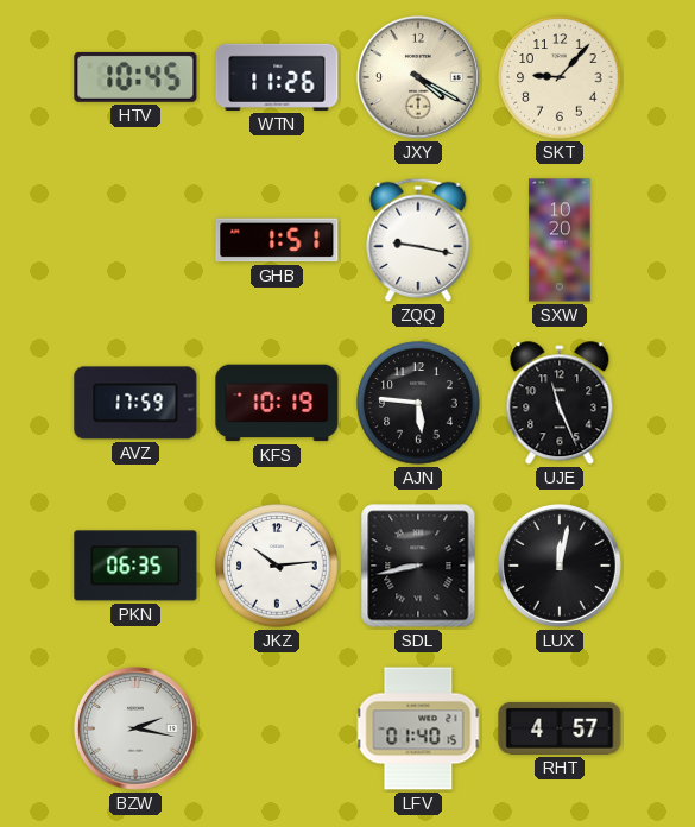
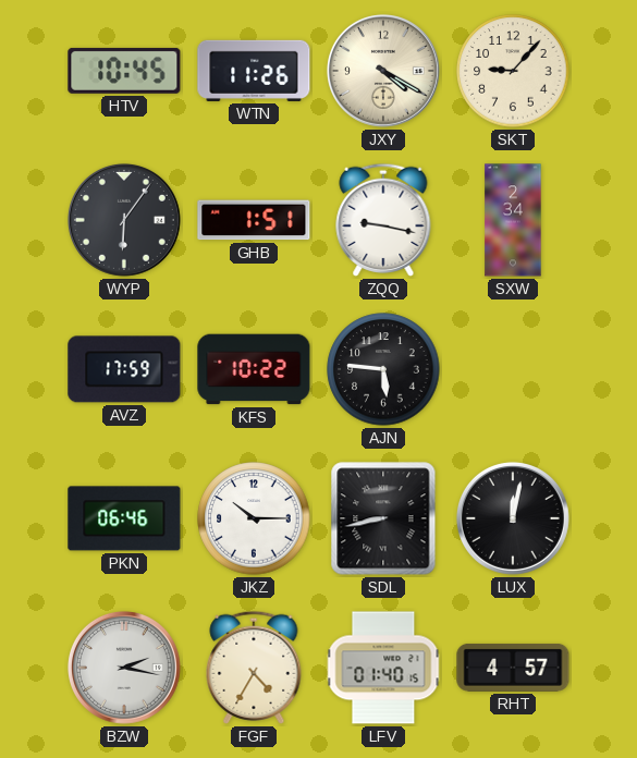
WYP: none -> 6:06 (124, 220)
SXW: 10:20 -> 2:34 (513, 220)
KFS: 10:19 -> 10:22 (254, 369)
UJE: 11:26 -> none (560, 404)
PKN: 06:35 -> 06:46 (124, 518)
JKZ: 10:14 -> 10:15 (254, 518)
FGF: none -> 4:35 (254, 668)
